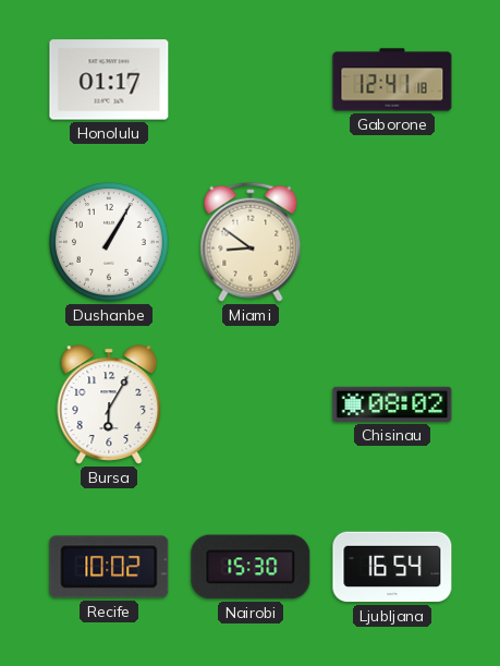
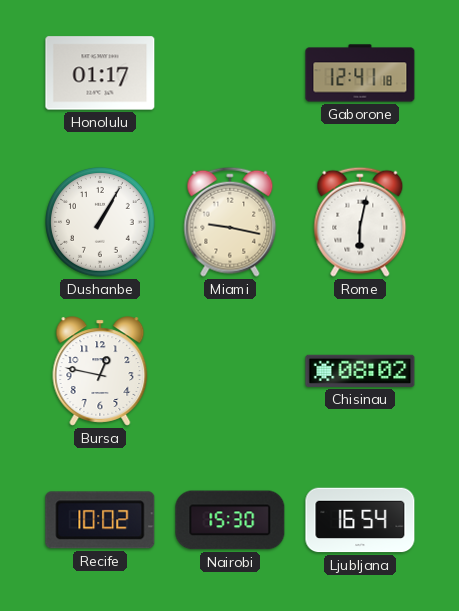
Miami: 8:51 -> 9:17 (230, 222)
Rome: none -> 6:02 (360, 222)
Bursa: 6:05 -> 12:47 (100, 371)
